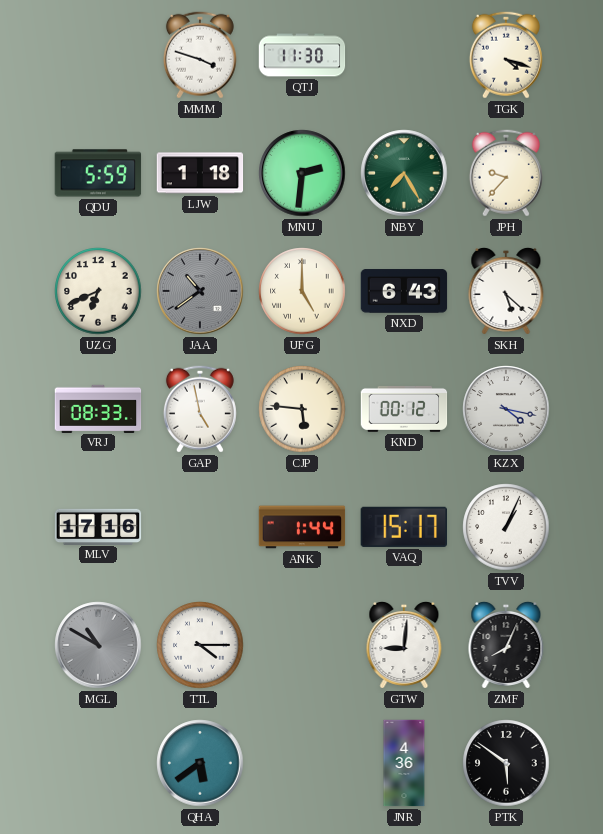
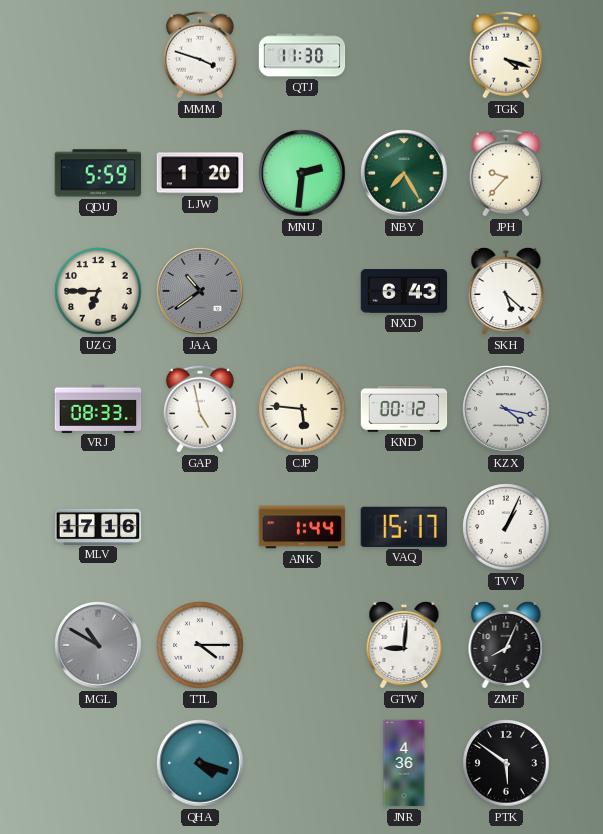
LJW: 1:18 -> 1:20 (200, 173)
UZG: 6:41 -> 6:45 (98, 291)
UFG: 5:00 -> none (302, 291)
QHA: 5:39 -> 4:18 (200, 763)
